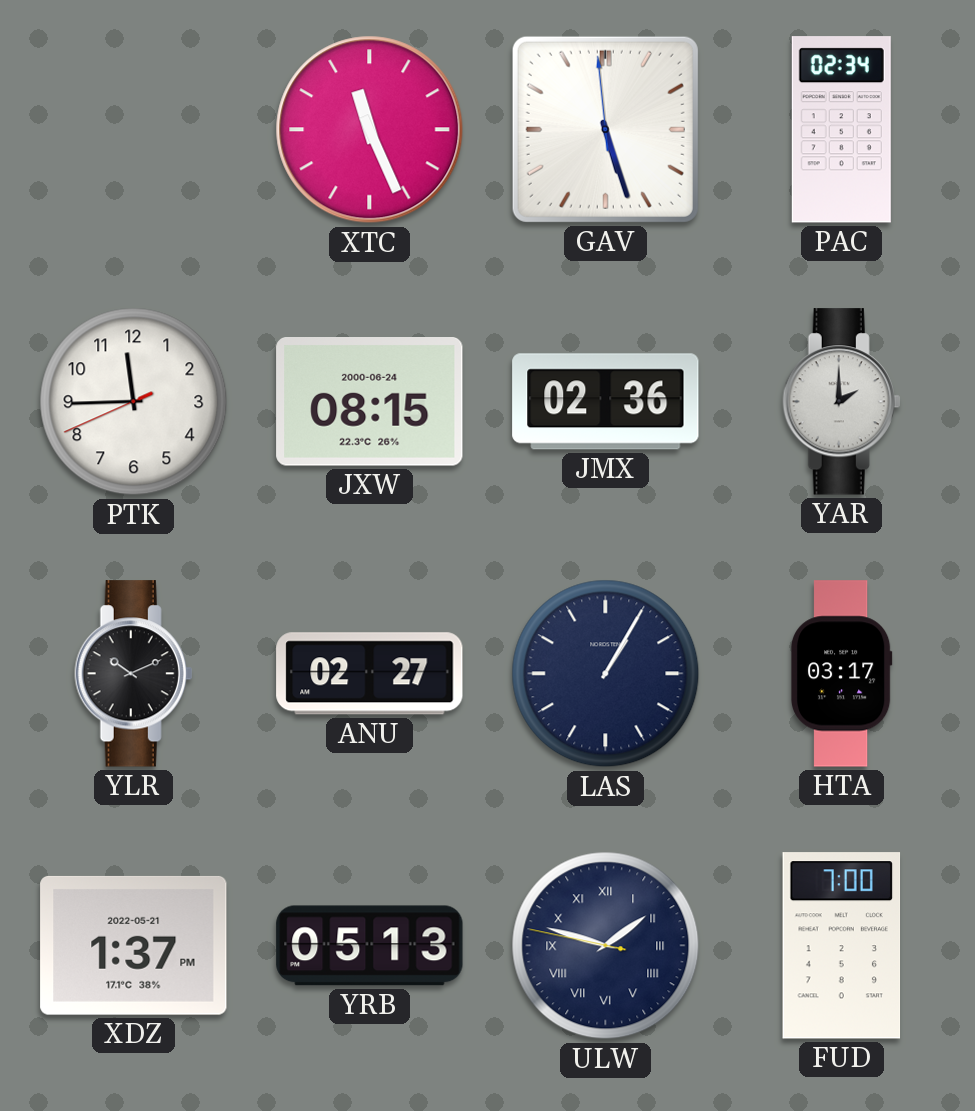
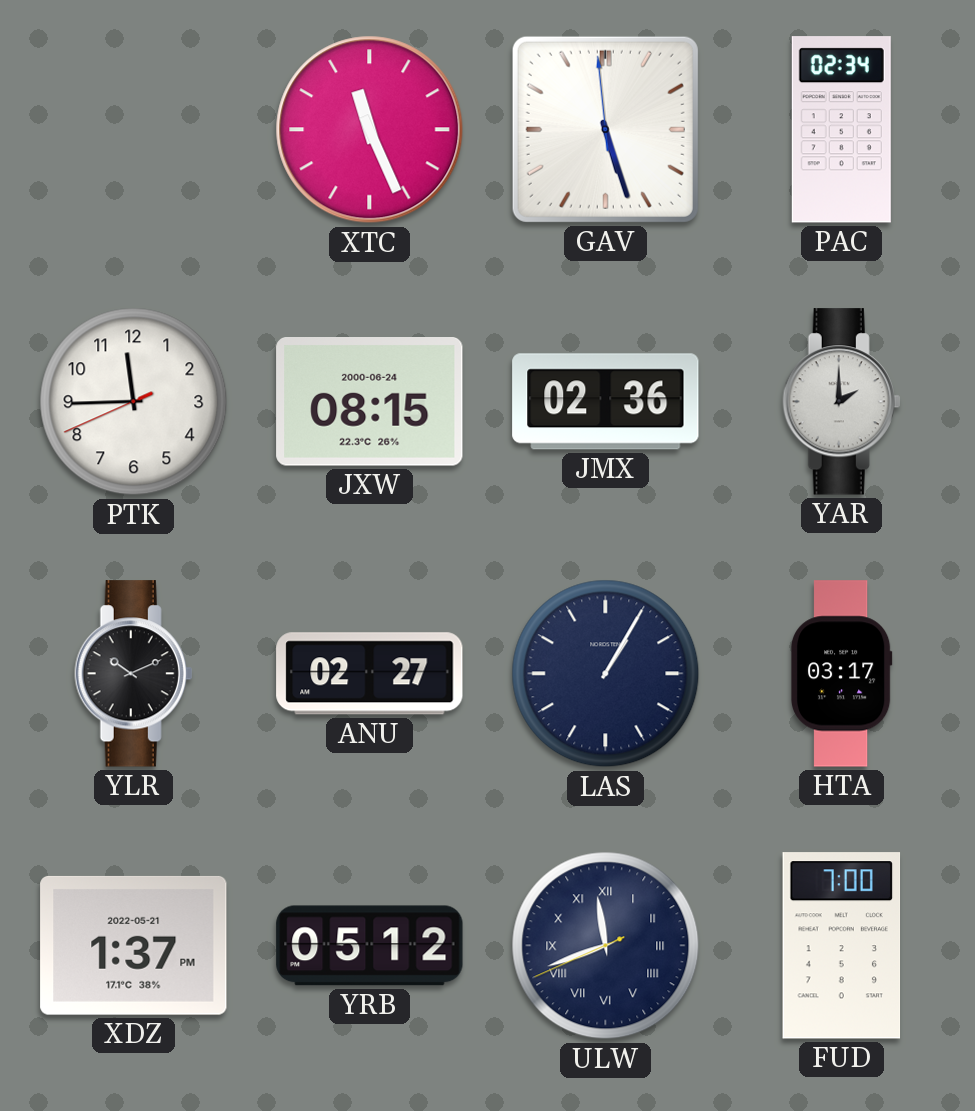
YRB: 05:13 -> 05:12 (370, 946)
ULW: 1:47 -> 11:41 (606, 946)
